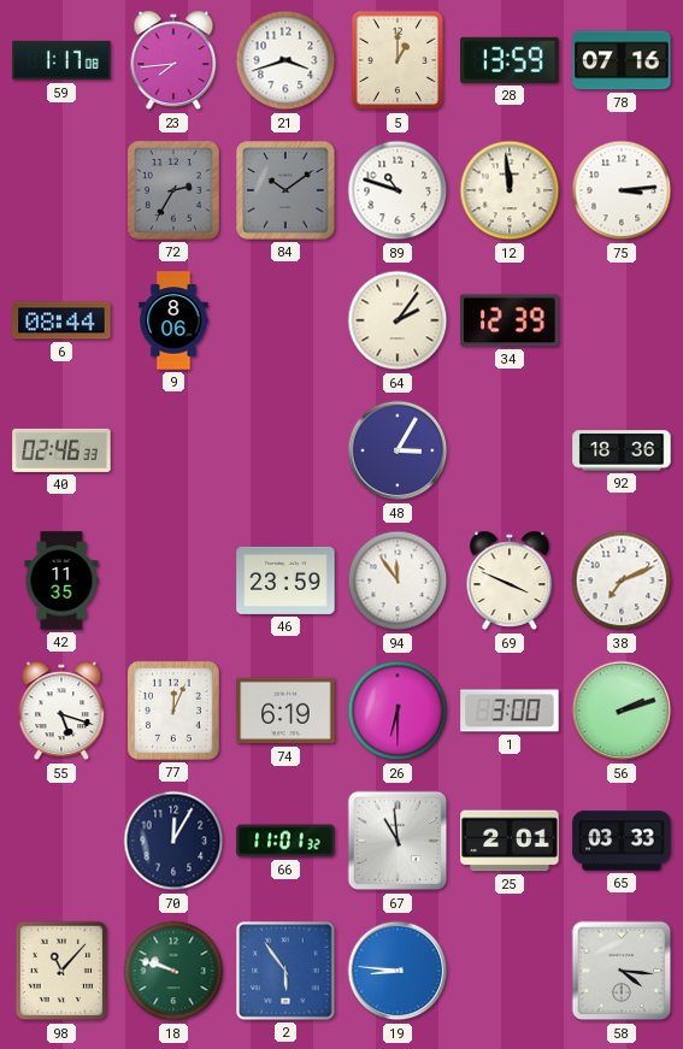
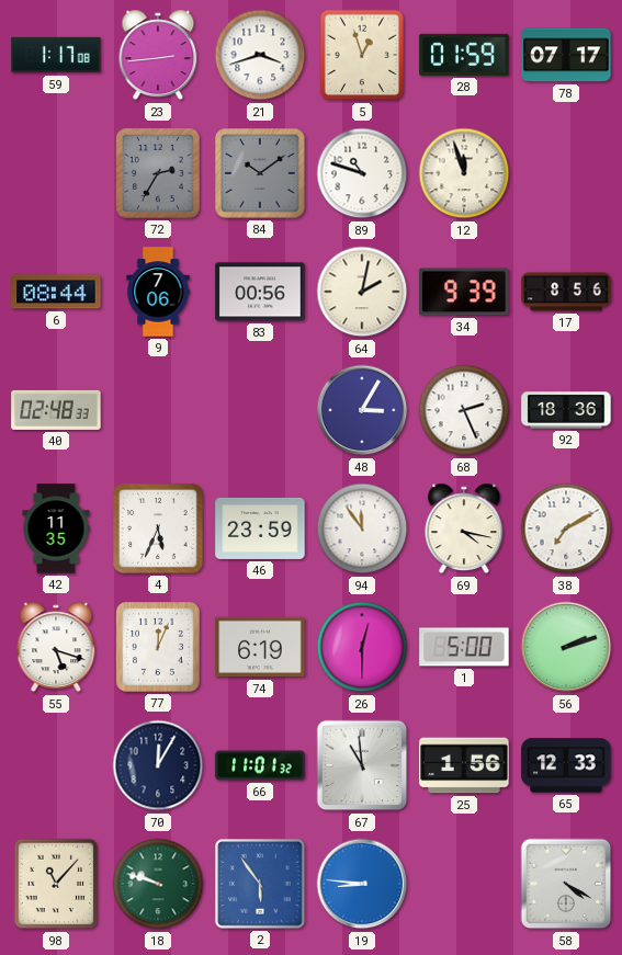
23: 7:44 -> 2:44 (158, 55)
5: 1:00 -> 12:57 (362, 55)
28: 13:59 -> 01:59 (464, 55)
78: 07:16 -> 07:17 (566, 55)
12: 11:59 -> 11:57 (464, 173)
75: 3:14 -> none (622, 190)
9: 8:06 -> 7:06 (158, 292)
83: none -> 00:56 (260, 292)
64: 2:06 -> 2:02 (362, 292)
34: 12:39 -> 9:39 (464, 292)
17: none -> 8:56 (566, 292)
40: 02:46 -> 02:48 (56, 410)
68: none -> 2:26 (464, 410)
4: none -> 5:34 (158, 528)
69: 3:49 -> 4:17 (464, 528)
38: 7:11 -> 7:10 (566, 528)
26: 6:30 -> 12:30 (362, 647)
1: 3:00 -> 5:00 (464, 647)
25: 2:01 -> 1:56 (464, 765)
65: 03:33 -> 12:33 (566, 765)
58: 4:16 -> 4:20 (566, 884)
